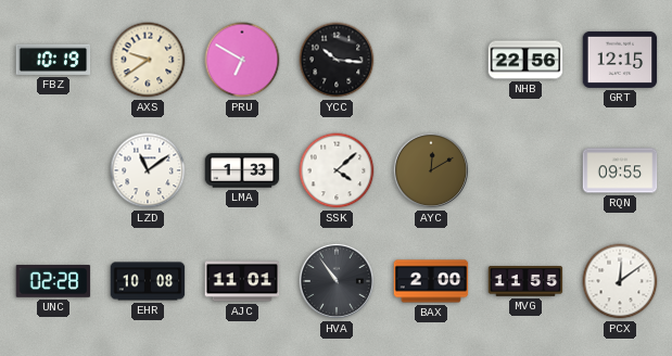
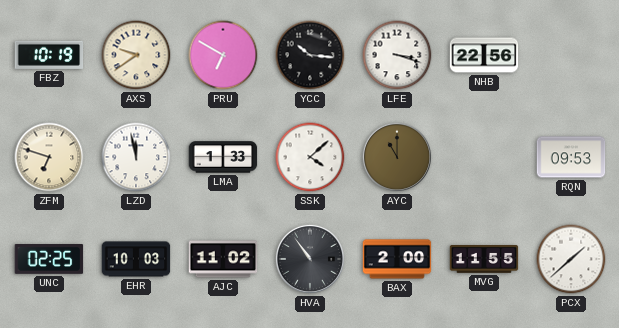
LFE: none -> 3:18 (397, 55)
GRT: 12:15 -> none (620, 60)
ZFM: none -> 6:48 (49, 157)
LZD: 11:09 -> 11:58 (136, 157)
AYC: 12:10 -> 11:00 (397, 157)
RQN: 09:55 -> 09:53 (571, 157)
UNC: 02:28 -> 02:25 (49, 260)
EHR: 10:08 -> 10:03 (136, 259)
AJC: 11:01 -> 11:02 (223, 259)
PCX: 12:09 -> 1:38 (571, 259)
